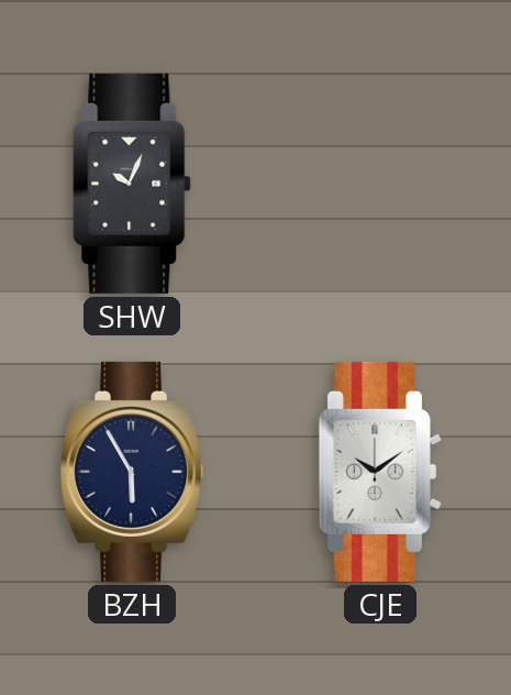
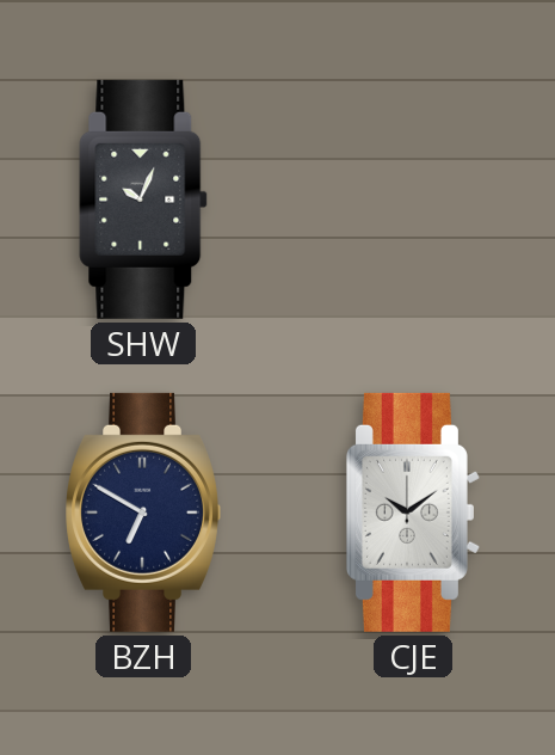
BZH: 5:55 -> 6:50 (142, 512)
